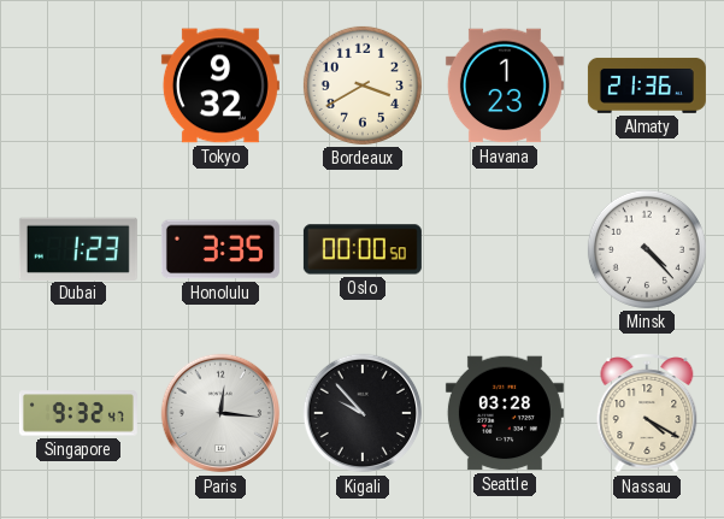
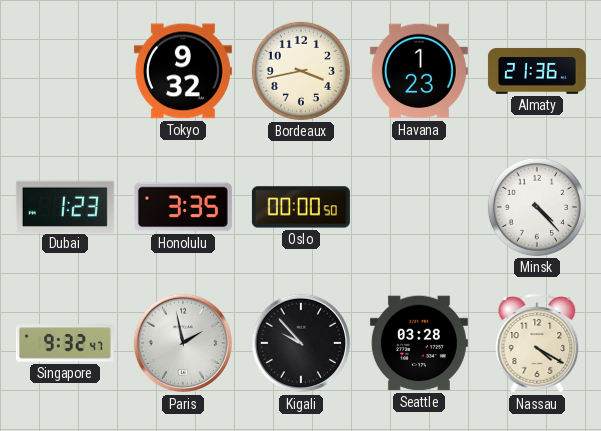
Bordeaux: 3:40 -> 3:43 (301, 71)
Paris: 12:16 -> 1:58 (183, 343)
